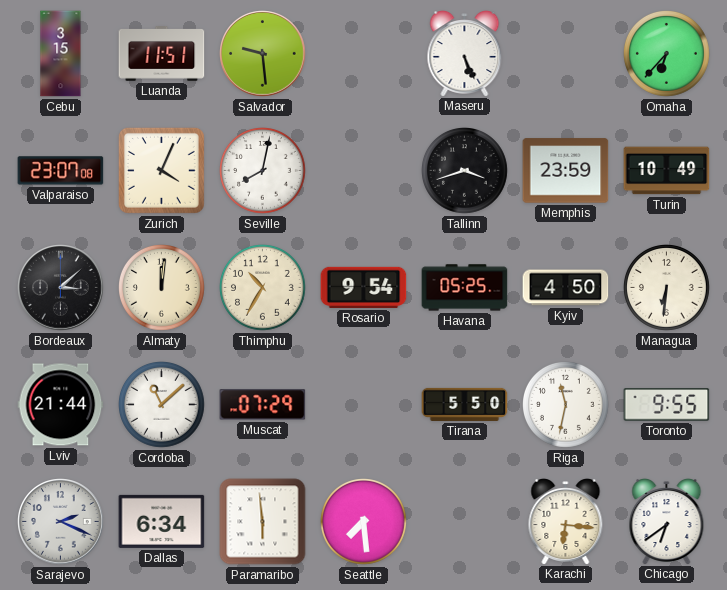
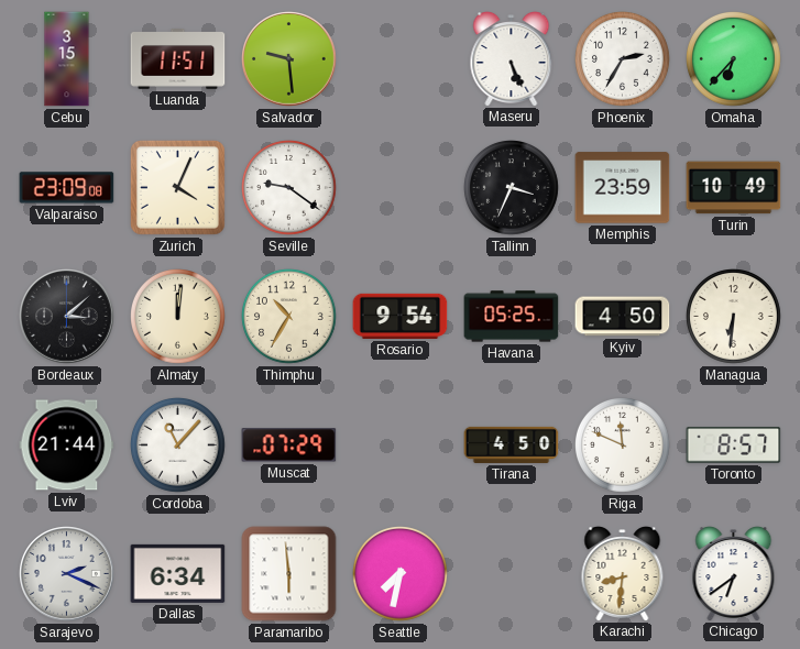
Phoenix: none -> 2:35 (623, 59)
Valparaiso: 23:07 -> 23:09 (67, 188)
Seville: 8:02 -> 9:21 (289, 188)
Tallinn: 3:42 -> 3:34 (512, 188)
Cordoba: 11:08 -> 11:07 (178, 446)
Tirana: 5:50 -> 4:50 (512, 444)
Riga: 11:32 -> 11:49 (623, 446)
Toronto: 9:55 -> 8:57 (734, 446)
Seattle: 7:29 -> 7:32 (401, 574)
Karachi: 6:16 -> 8:31 (623, 574)
